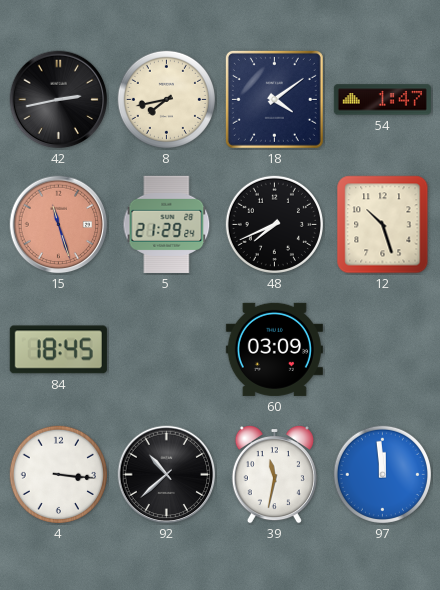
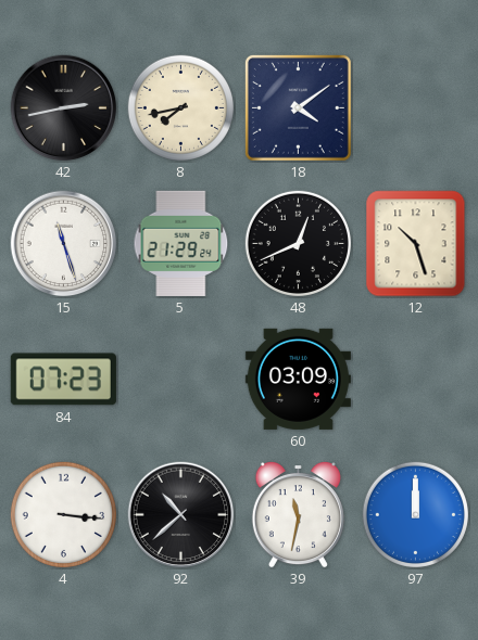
54: 1:47 -> none (382, 100)
15 dial: salmon -> white (64, 244)
48: 7:41 -> 12:41 (298, 243)
84: 18:45 -> 07:23 (63, 380)
97: 11:59 -> 12:00 (415, 514)
